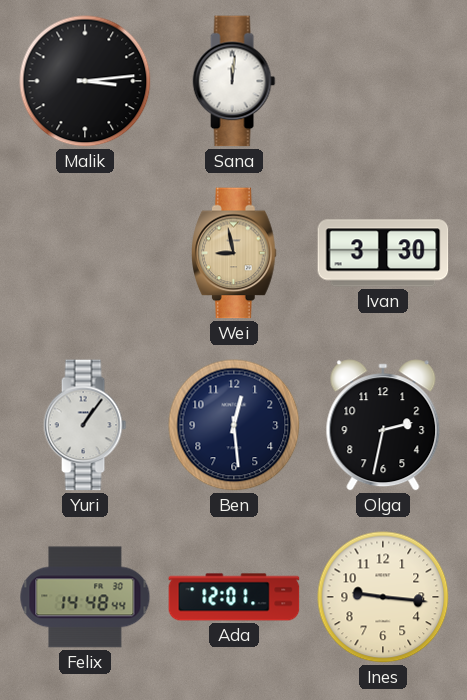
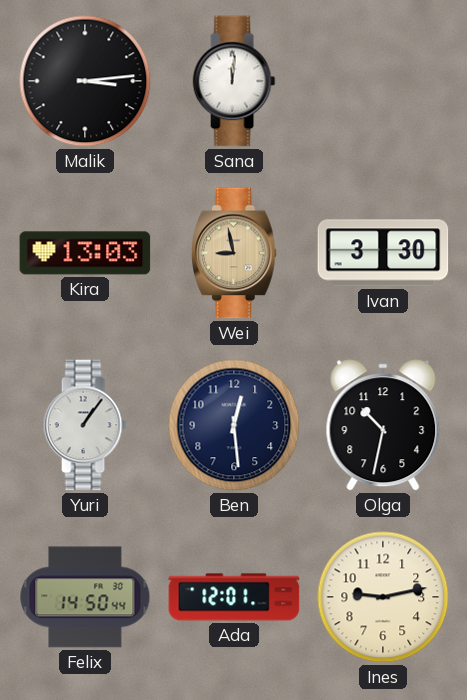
Kira: none -> 13:03 (85, 253)
Olga: 2:32 -> 10:32 (383, 425)
Felix: 14:48 -> 14:50 (85, 597)
Ines: 9:16 -> 9:13 (383, 597)
